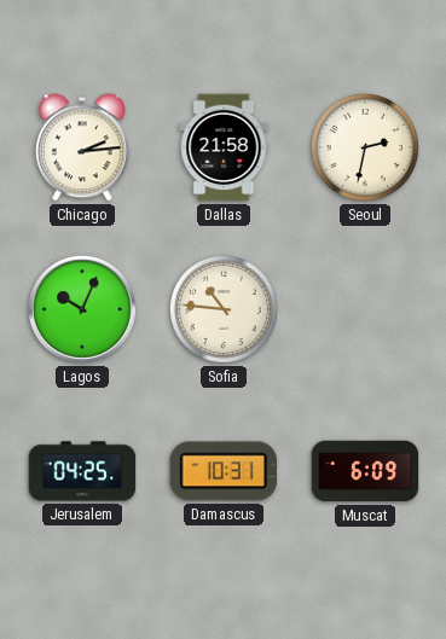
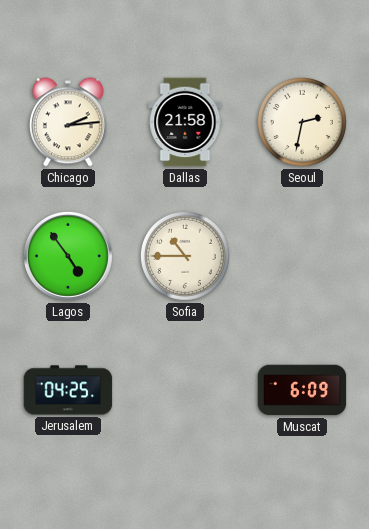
Lagos: 10:04 -> 4:54 (68, 256)
Sofia: 10:46 -> 10:45 (185, 256)
Damascus: 10:31 -> none (222, 471)
